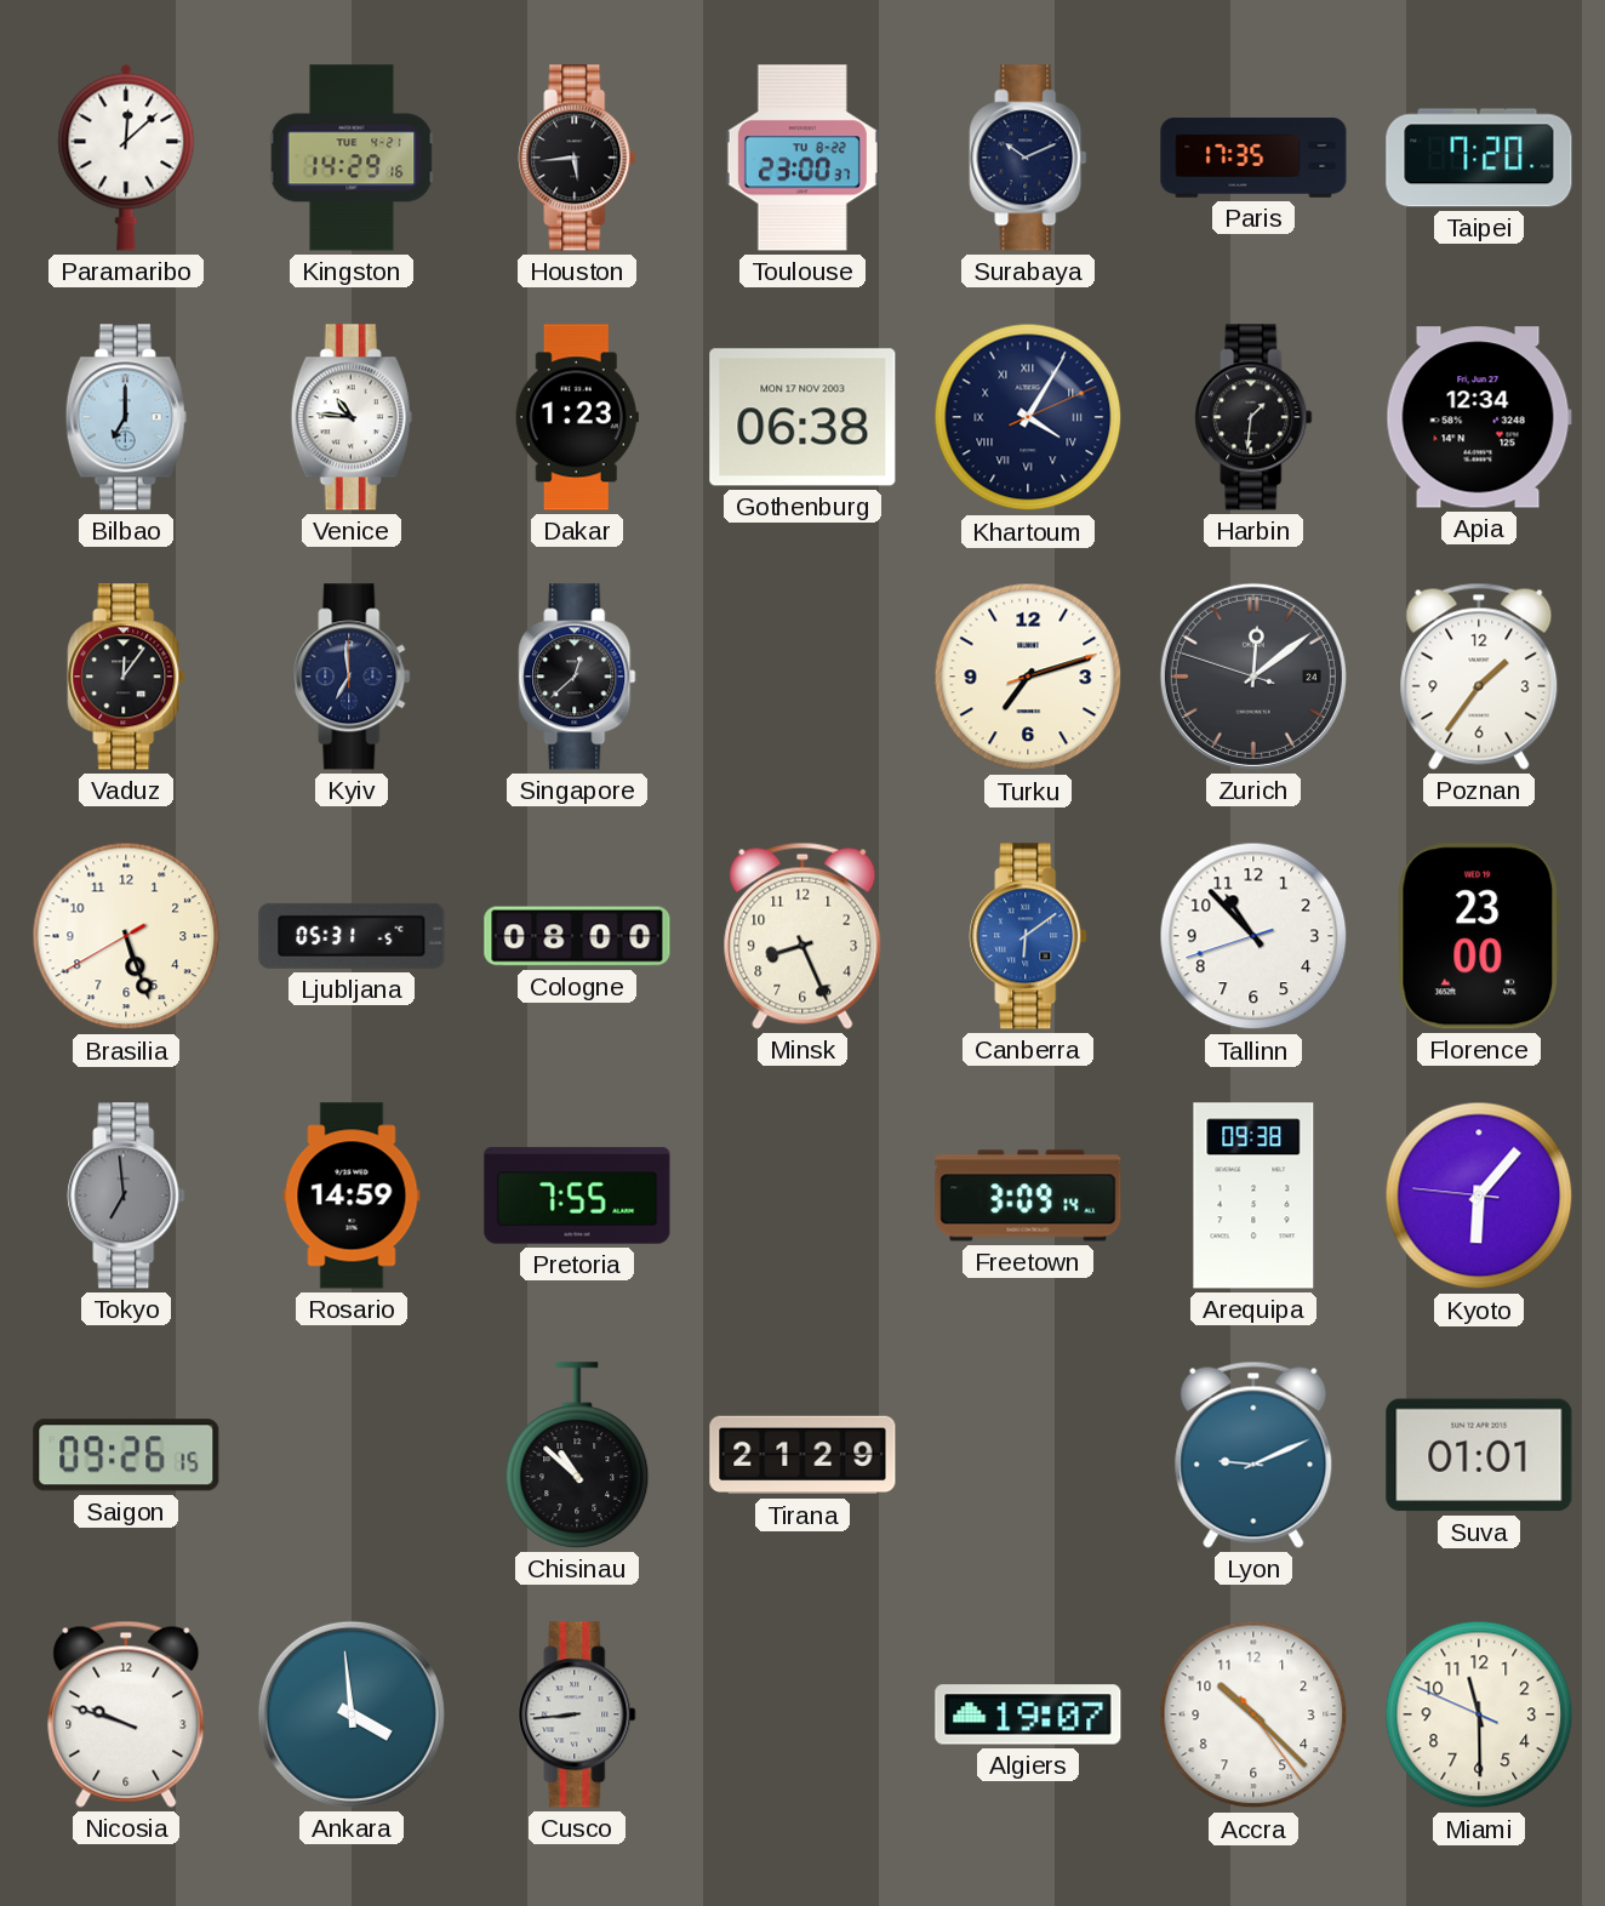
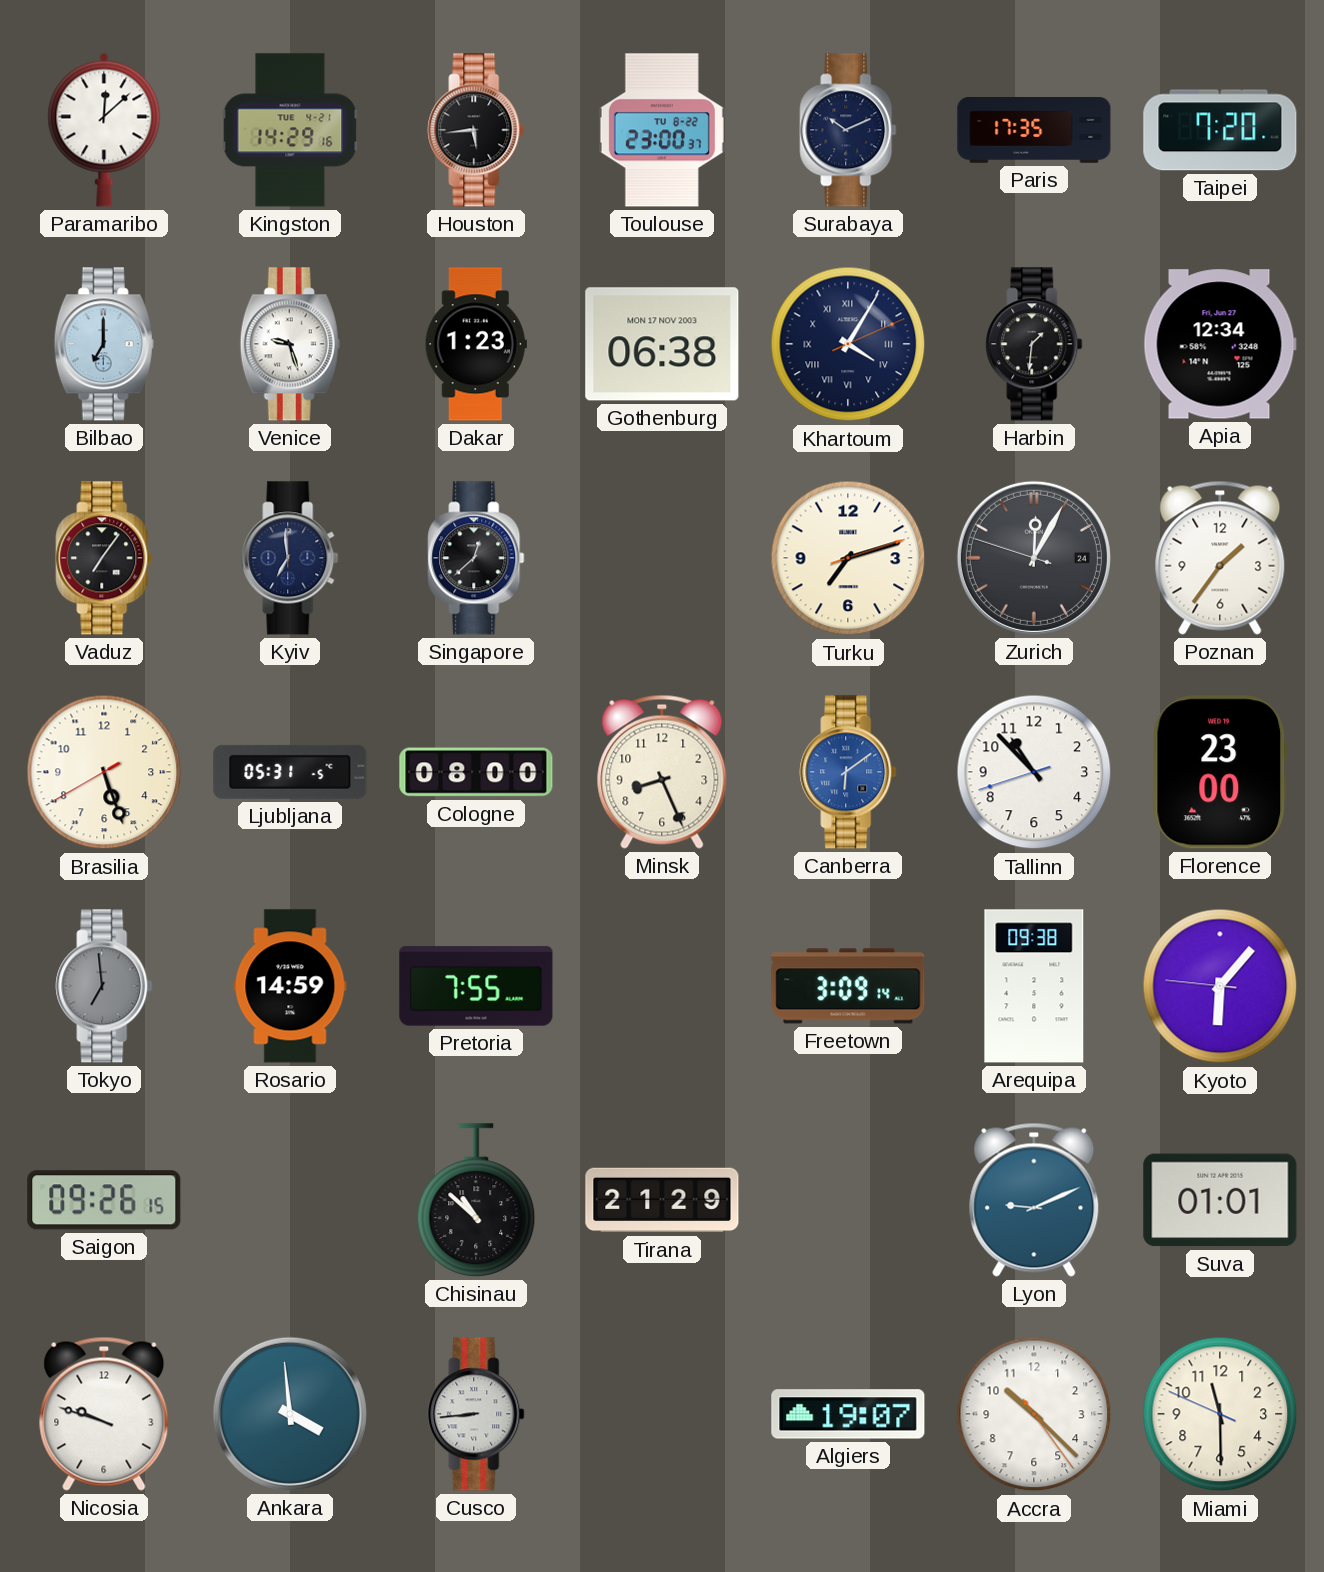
Venice: 10:46 -> 9:27 (290, 344)
Vaduz: 12:06 -> 7:06 (104, 558)
Zurich: 12:08 -> 12:04 (1034, 558)
